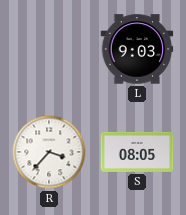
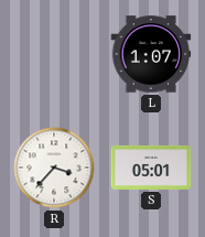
L: 9:03 -> 1:07 (151, 54)
S: 08:05 -> 05:01 (151, 168)
